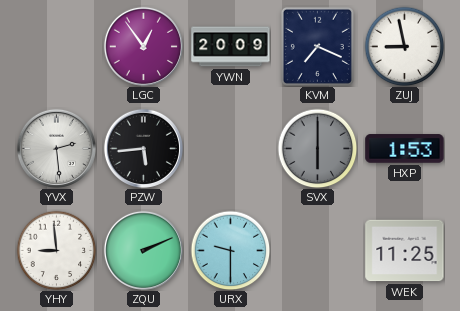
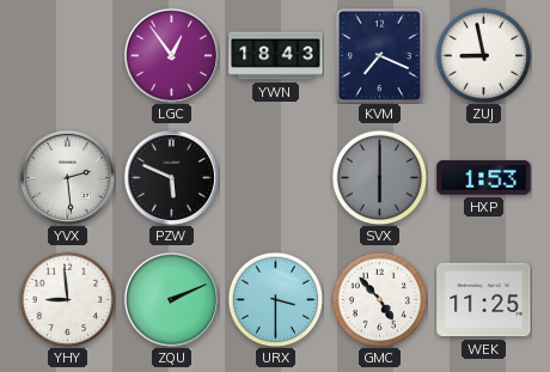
YWN: 20:09 -> 18:43 (276, 56)
PZW: 5:44 -> 5:49 (171, 177)
URX: 9:30 -> 3:30 (275, 299)
GMC: none -> 4:53 (379, 299)
